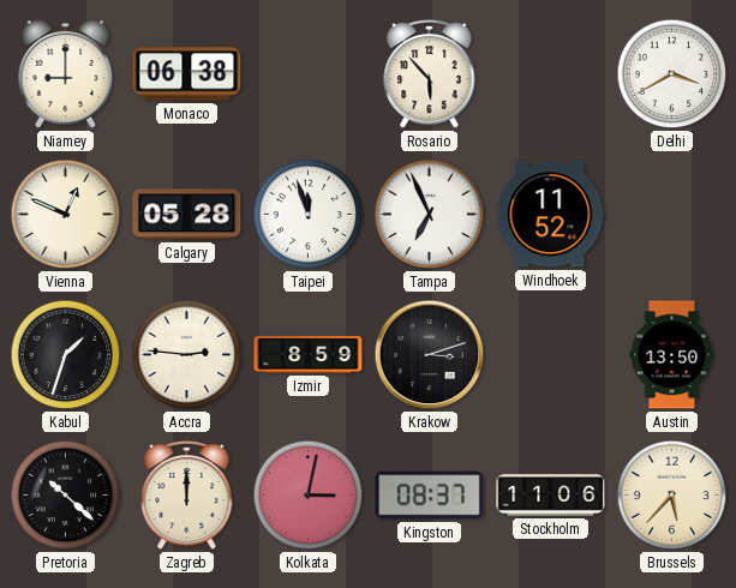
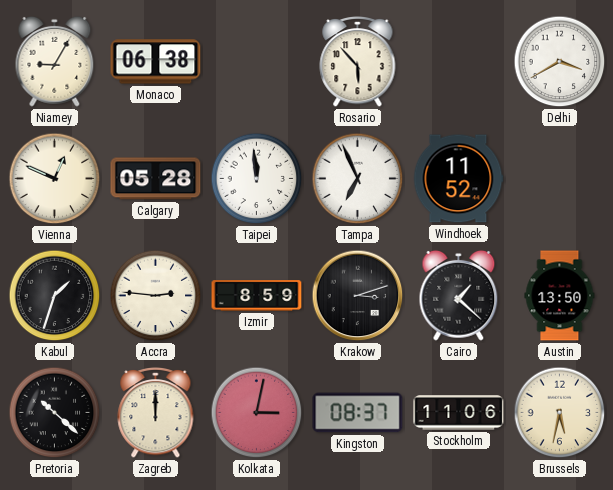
Niamey: 9:00 -> 9:05 (55, 61)
Taipei: 11:57 -> 11:59 (257, 179)
Cairo: none -> 1:22 (459, 295)
Brussels: 5:37 -> 5:32 (560, 413)
